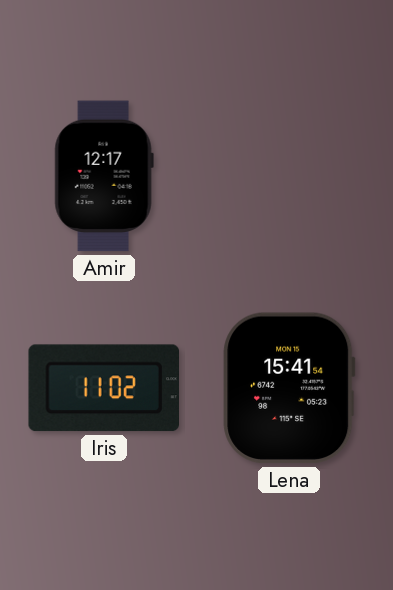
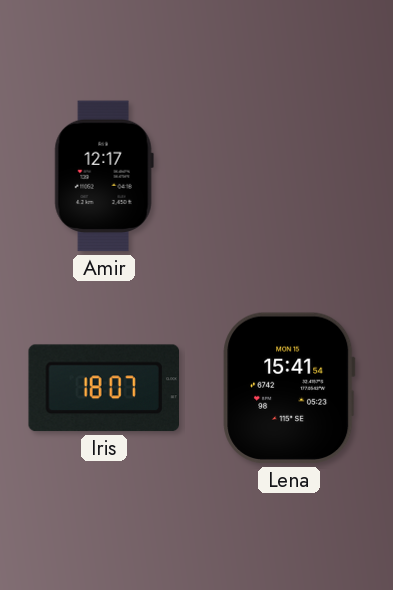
Iris: 11:02 -> 18:07 (103, 388)
